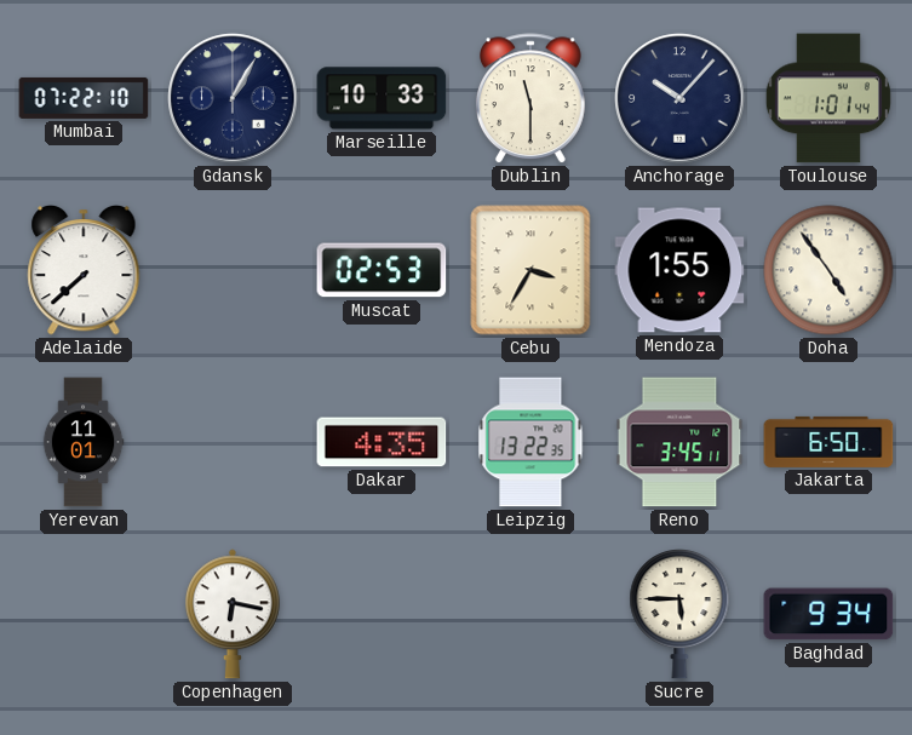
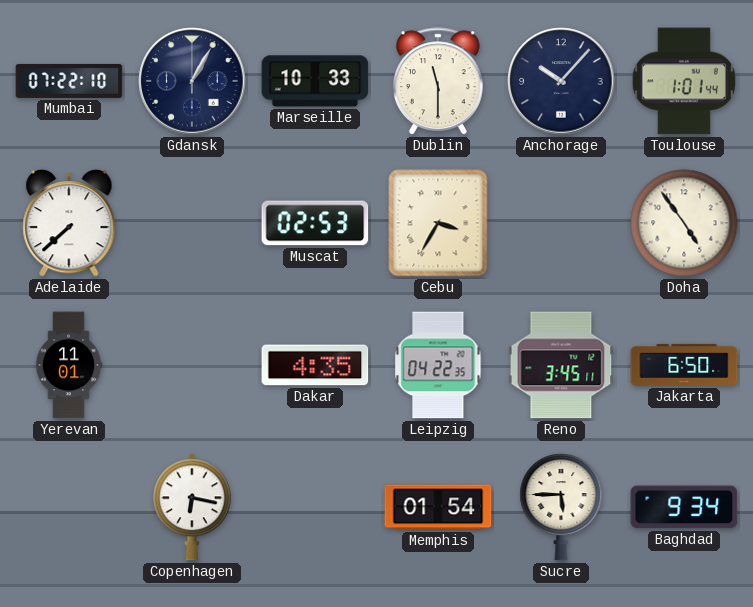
Mendoza: 1:55 -> none (679, 270)
Leipzig: 13:22 -> 04:22 (438, 365)
Memphis: none -> 01:54 (438, 507)
